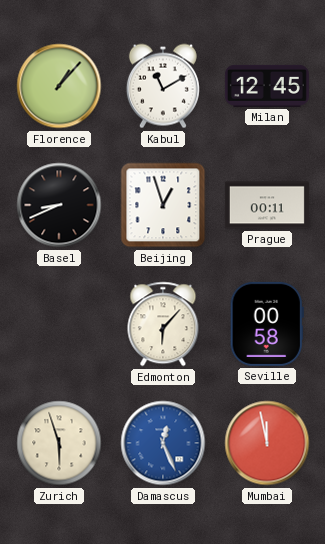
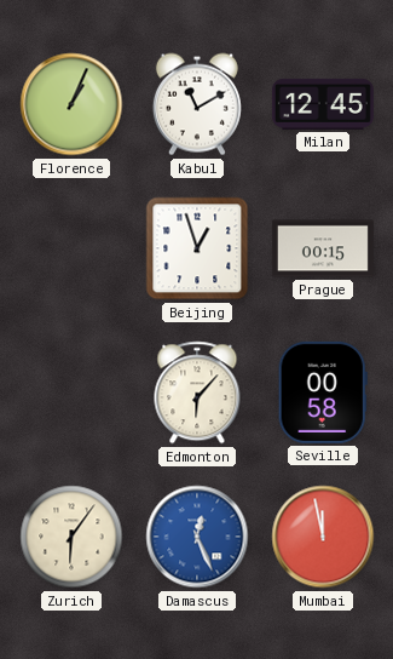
Florence: 1:07 -> 1:04 (71, 104)
Basel: 8:41 -> none (59, 205)
Prague: 00:11 -> 00:15 (323, 248)
Zurich: 5:57 -> 6:06 (71, 537)
